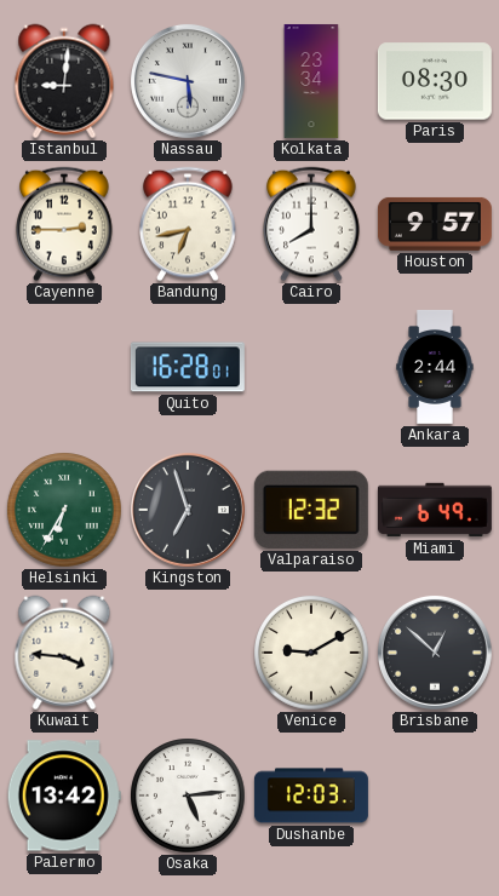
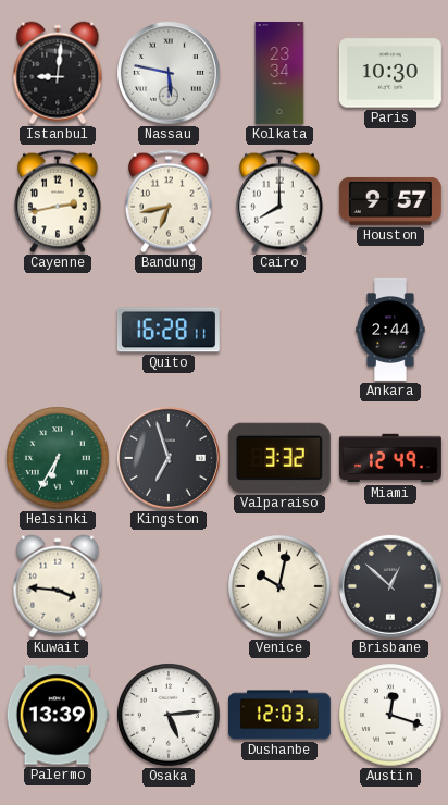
Paris: 08:30 -> 10:30 (390, 73)
Cayenne: 2:45 -> 2:43 (58, 201)
Quito: 16:28:01 -> 16:28:11 (169, 330)
Valparaiso: 12:32 -> 3:32 (279, 458)
Miami: 6:49 -> 12:49 (390, 458)
Venice: 9:10 -> 10:02 (279, 586)
Palermo: 13:42 -> 13:39 (58, 715)
Austin: none -> 12:18 (390, 715)
